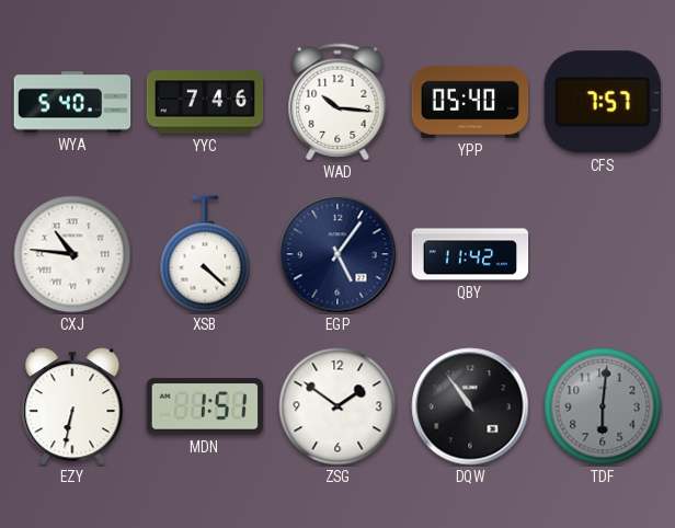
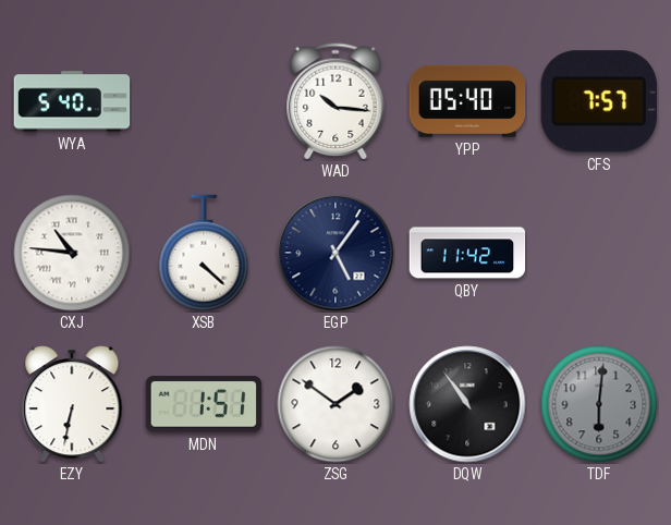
YYC: 7:46 -> none (205, 102)
